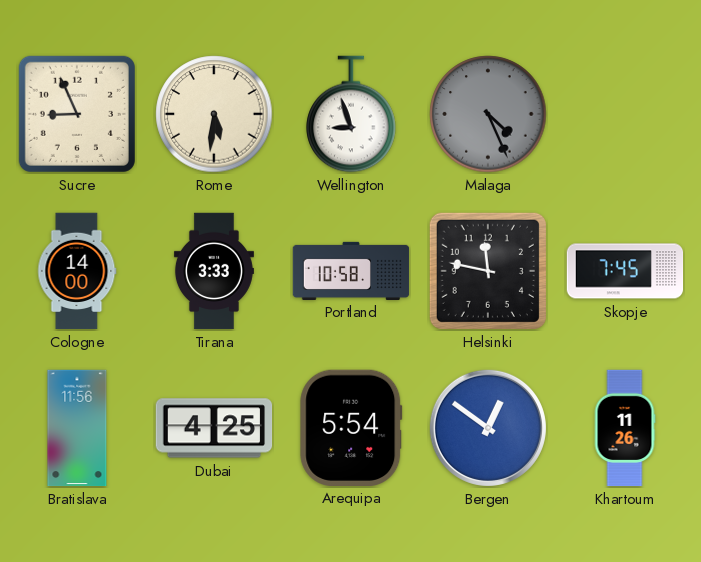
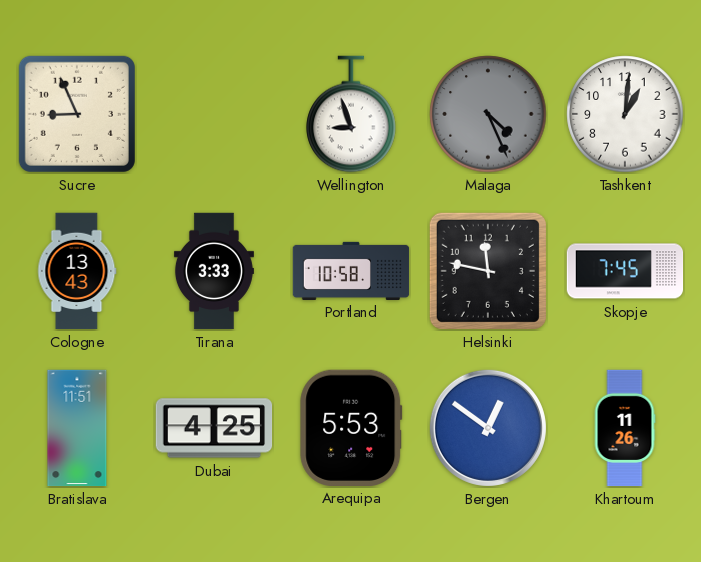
Rome: 5:31 -> none (214, 114)
Tashkent: none -> 1:01 (625, 114)
Cologne: 14:00 -> 13:43 (77, 271)
Bratislava: 11:56 -> 11:51 (77, 428)
Arequipa: 5:54 -> 5:53 (351, 427)
